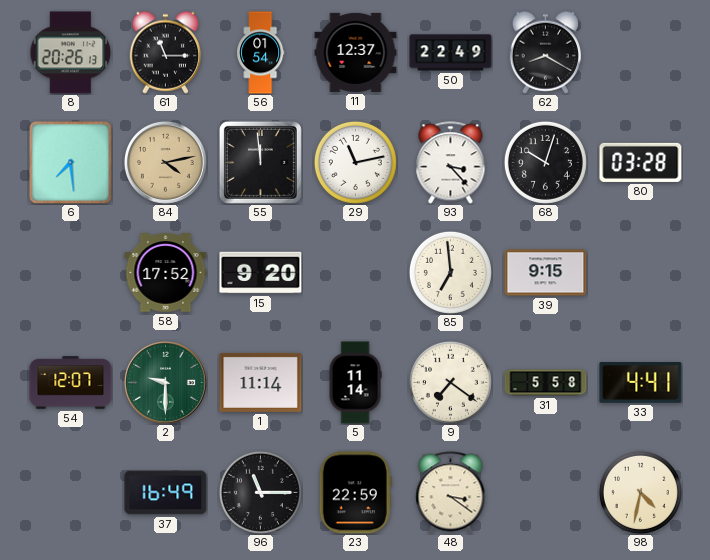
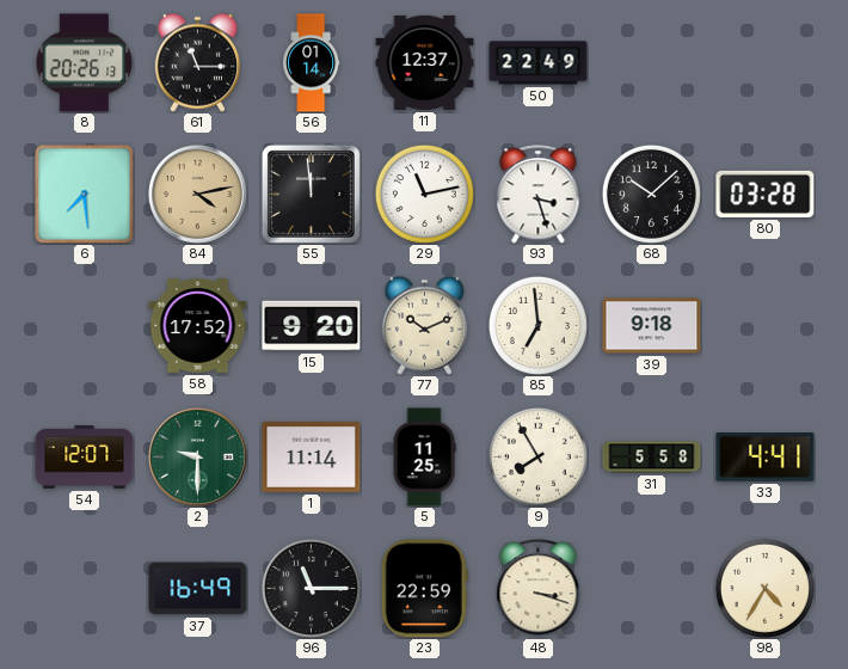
56: 01:54 -> 01:14 (312, 63)
62: 8:20 -> none (545, 52)
93: 3:23 -> 3:27 (539, 195)
68: 10:03 -> 10:08 (651, 194)
77: none -> 10:11 (424, 325)
39: 9:15 -> 9:18 (652, 326)
5: 11:14 -> 11:25 (424, 458)
9: 7:21 -> 7:55 (537, 456)
48: 3:21 -> 3:18 (539, 589)
98: 4:32 -> 4:35 (764, 588)
